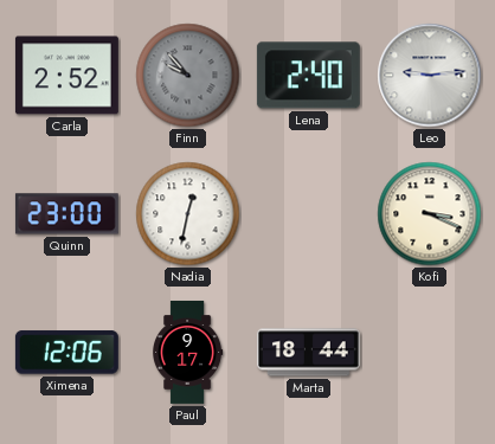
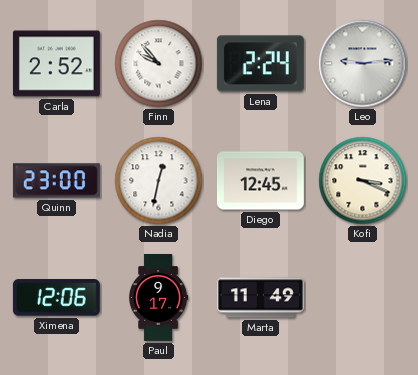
Finn dial: grey -> white (159, 64)
Lena: 2:40 -> 2:24 (260, 64)
Diego: none -> 12:45 (260, 181)
Marta: 18:44 -> 11:49 (260, 298)
